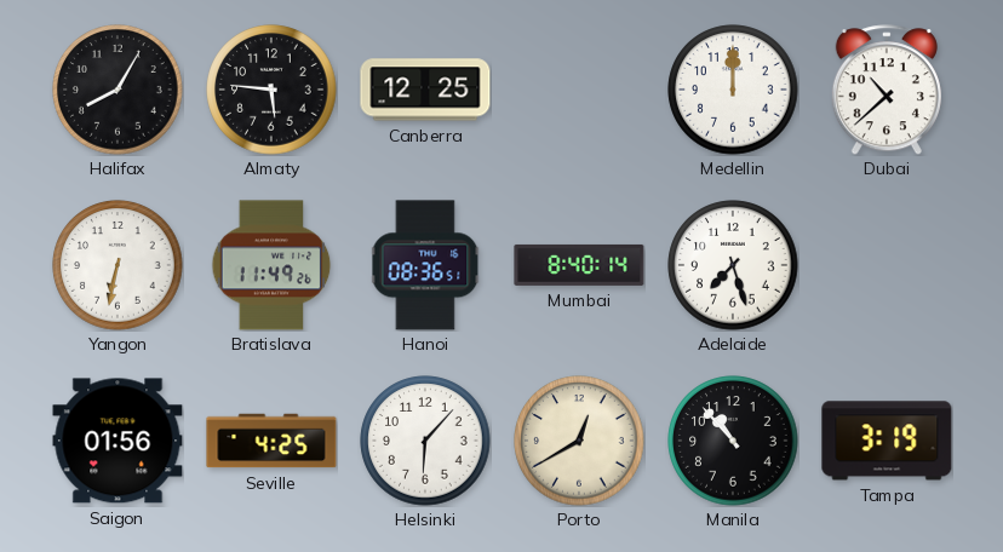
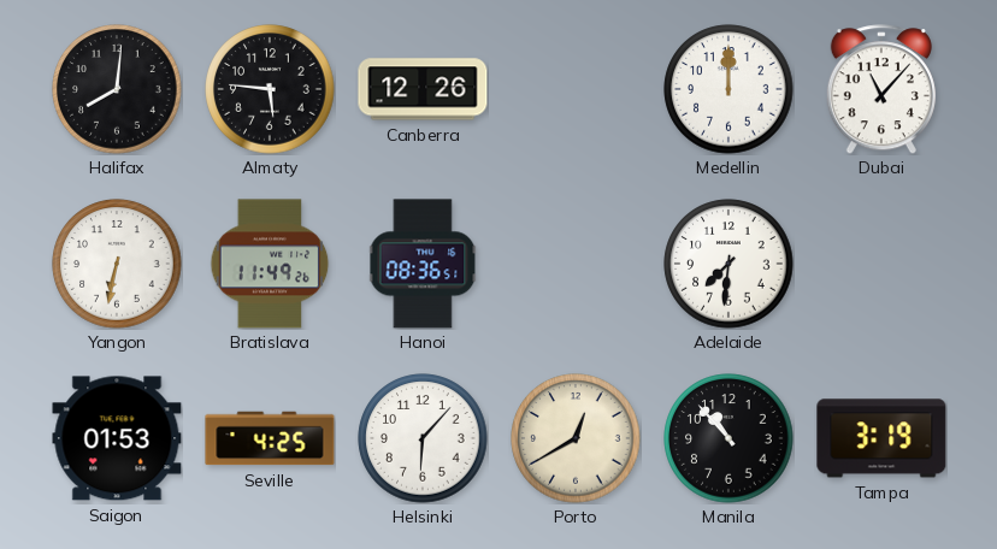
Halifax: 8:05 -> 8:01 (117, 89)
Canberra: 12:25 -> 12:26 (423, 89)
Dubai: 10:38 -> 11:07 (881, 89)
Mumbai: 8:40 -> none (579, 265)
Adelaide: 7:27 -> 7:31 (728, 264)
Saigon: 01:56 -> 01:53 (117, 438)
